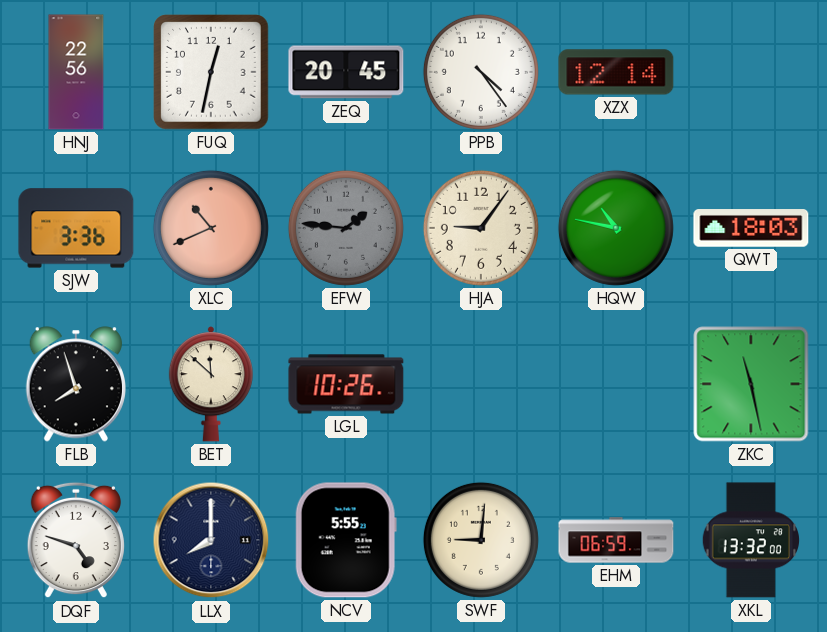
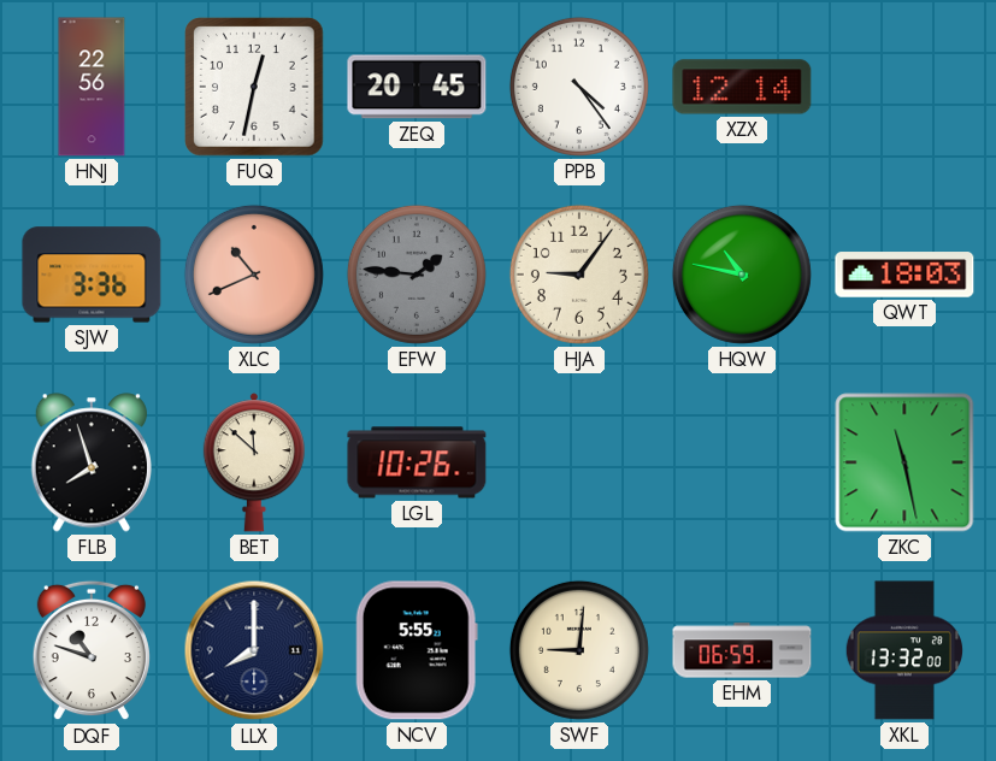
DQF: 4:48 -> 10:48 (92, 650)
